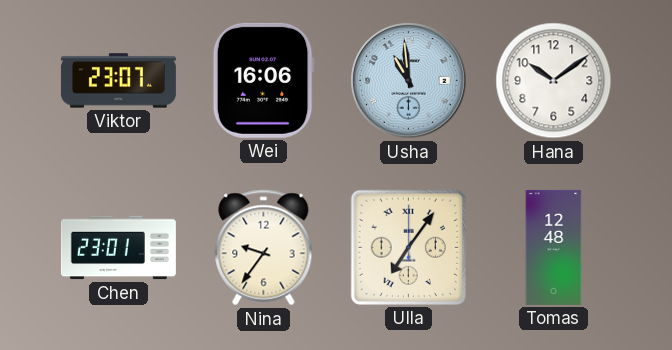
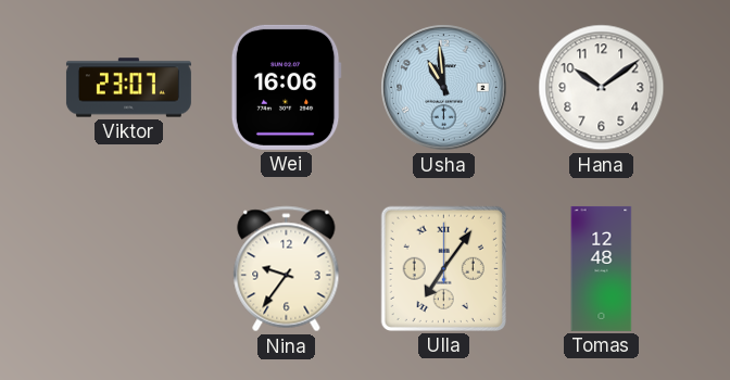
Chen: 23:01 -> none (118, 248)
